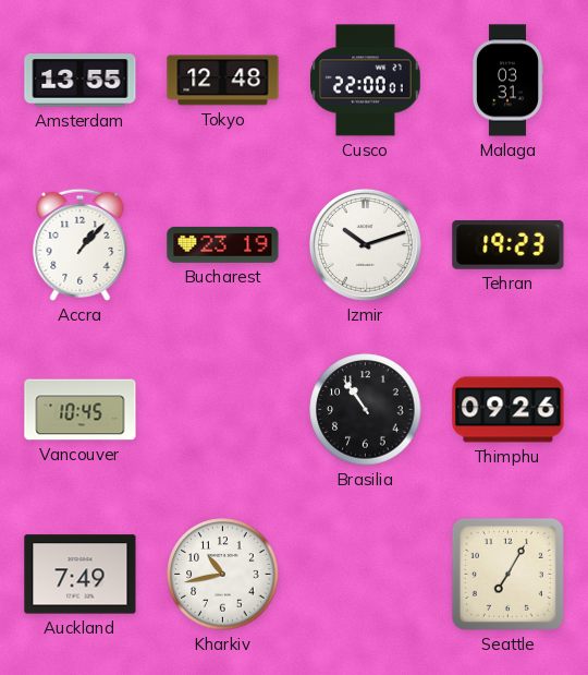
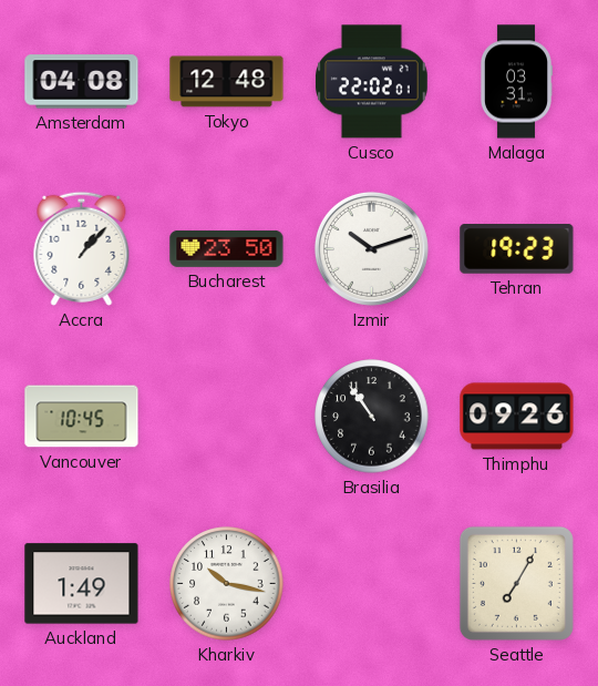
Amsterdam: 13:55 -> 04:08 (82, 82)
Cusco: 22:00 -> 22:02 (372, 82)
Bucharest: 23:19 -> 23:50 (227, 248)
Auckland: 7:49 -> 1:49 (82, 584)
Kharkiv: 10:43 -> 10:17 (227, 584)
